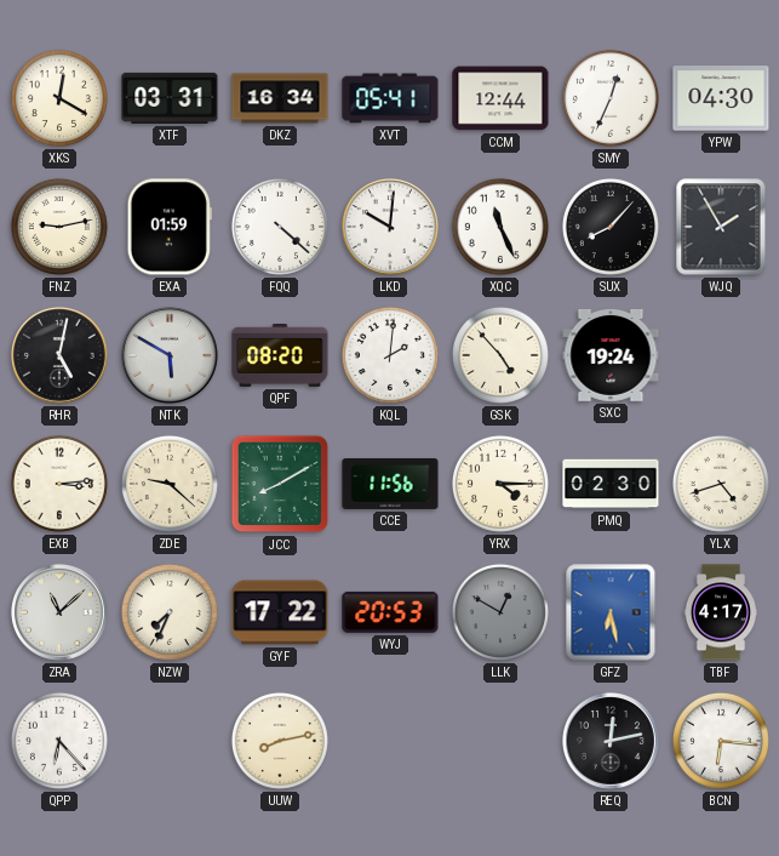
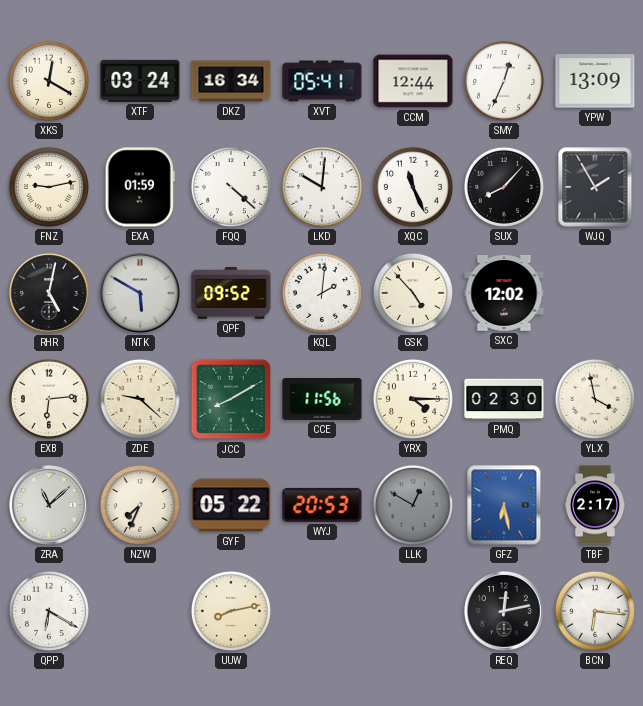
XTF: 03:31 -> 03:24 (140, 81)
YPW: 04:30 -> 13:09 (595, 81)
QPF: 08:20 -> 09:52 (231, 294)
SXC: 19:24 -> 12:02 (504, 293)
EXB: 3:14 -> 6:14 (49, 399)
YLX: 4:42 -> 3:58 (595, 399)
GYF: 17:22 -> 05:22 (231, 505)
TBF: 4:17 -> 2:17 (594, 505)
QPP: 6:23 -> 6:20 (49, 611)
